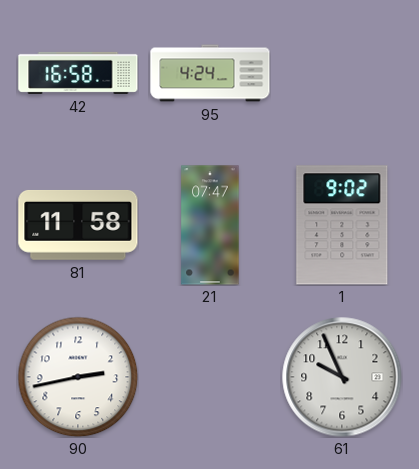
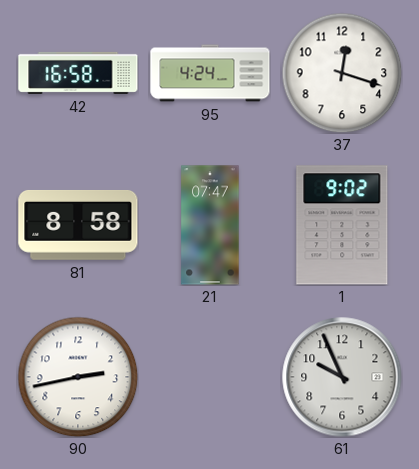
37: none -> 12:18 (342, 73)
81: 11:58 -> 8:58 (78, 225)
